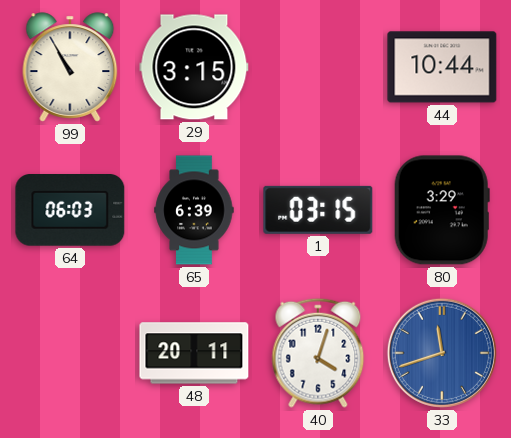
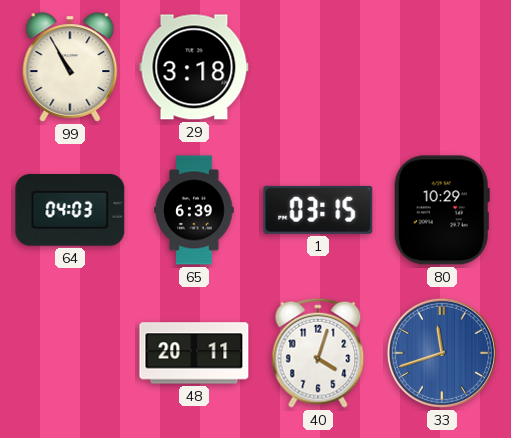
29: 3:15 -> 3:18 (194, 67)
44: 10:44 -> none (442, 67)
64: 06:03 -> 04:03 (70, 211)
80: 3:29 -> 10:29 (442, 210)
